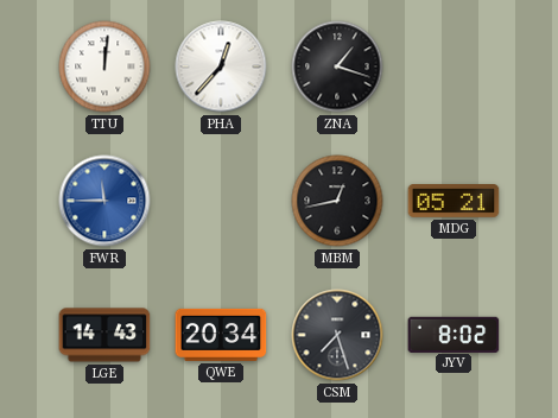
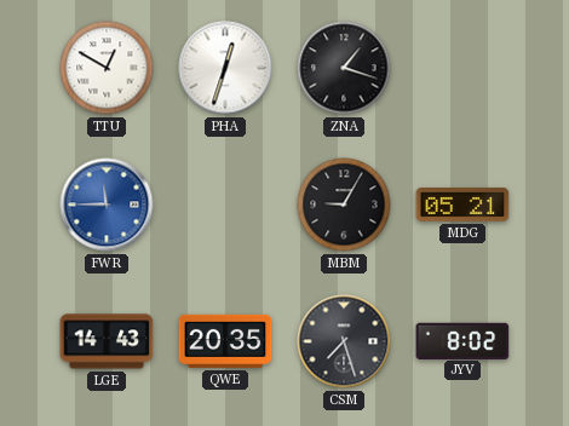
TTU: 12:01 -> 12:50 (107, 68)
PHA: 12:37 -> 12:33 (225, 68)
MBM: 12:43 -> 9:05 (344, 205)
QWE: 20:34 -> 20:35 (225, 341)
